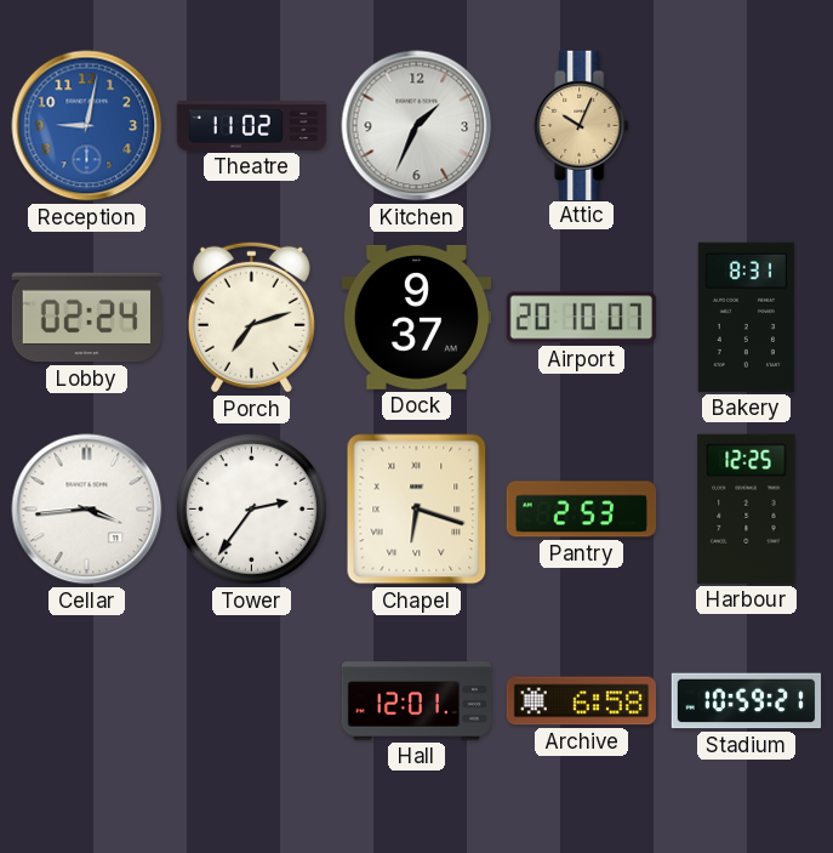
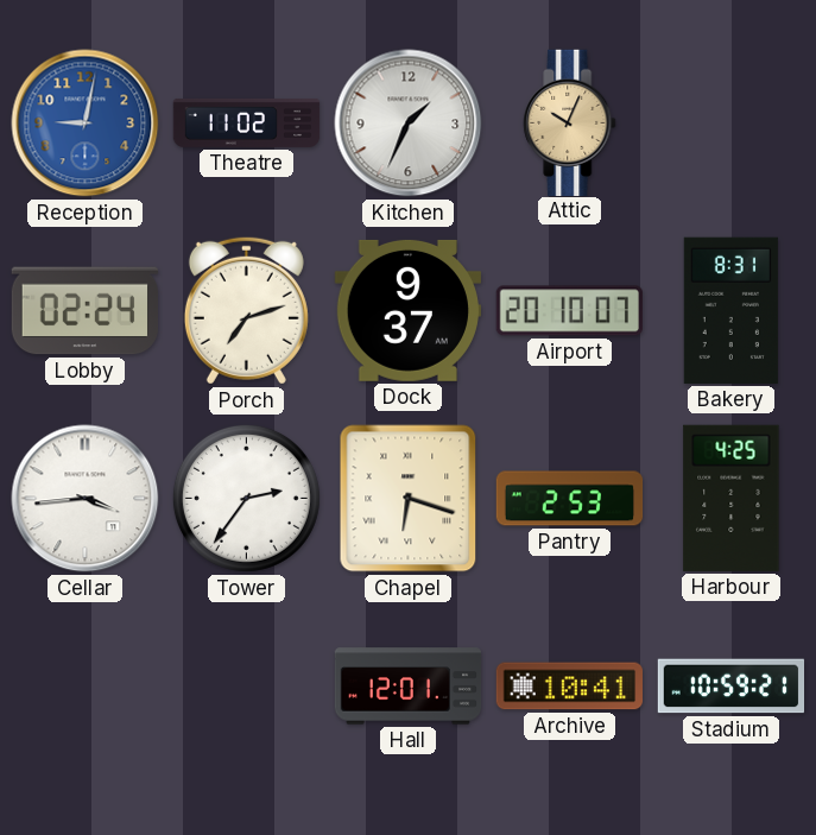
Harbour: 12:25 -> 4:25 (732, 498)
Archive: 6:58 -> 10:41 (569, 687)
